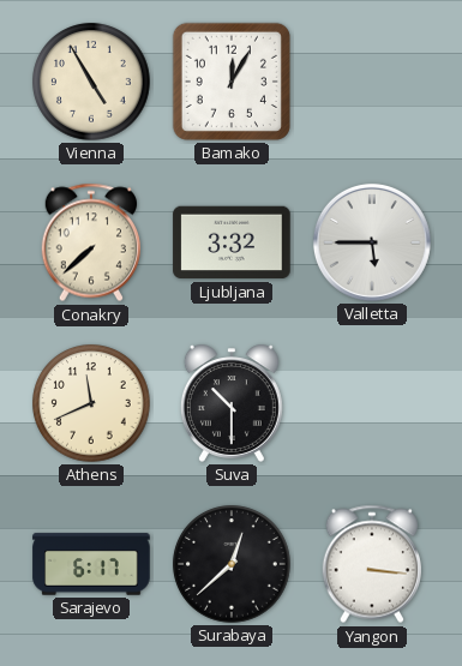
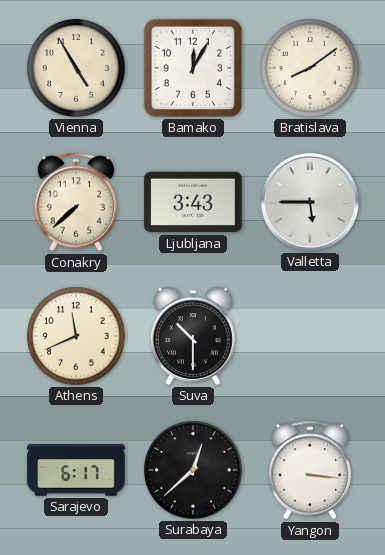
Bratislava: none -> 8:09 (310, 68)
Ljubljana: 3:32 -> 3:43 (193, 202)
